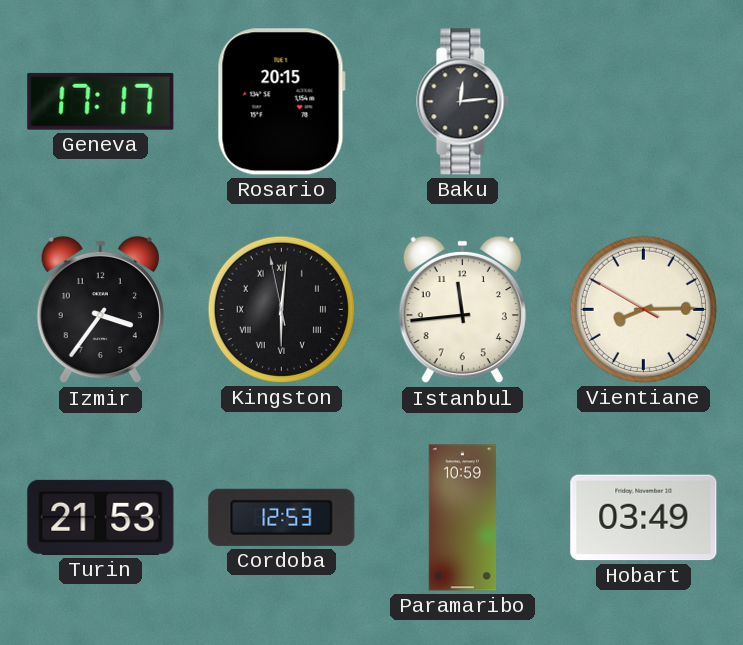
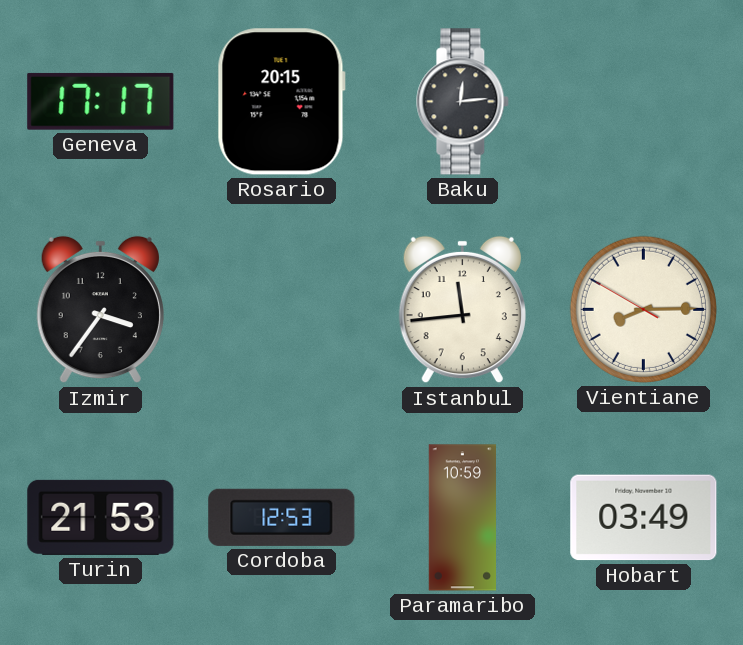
Kingston: 6:00 -> none (281, 309)
